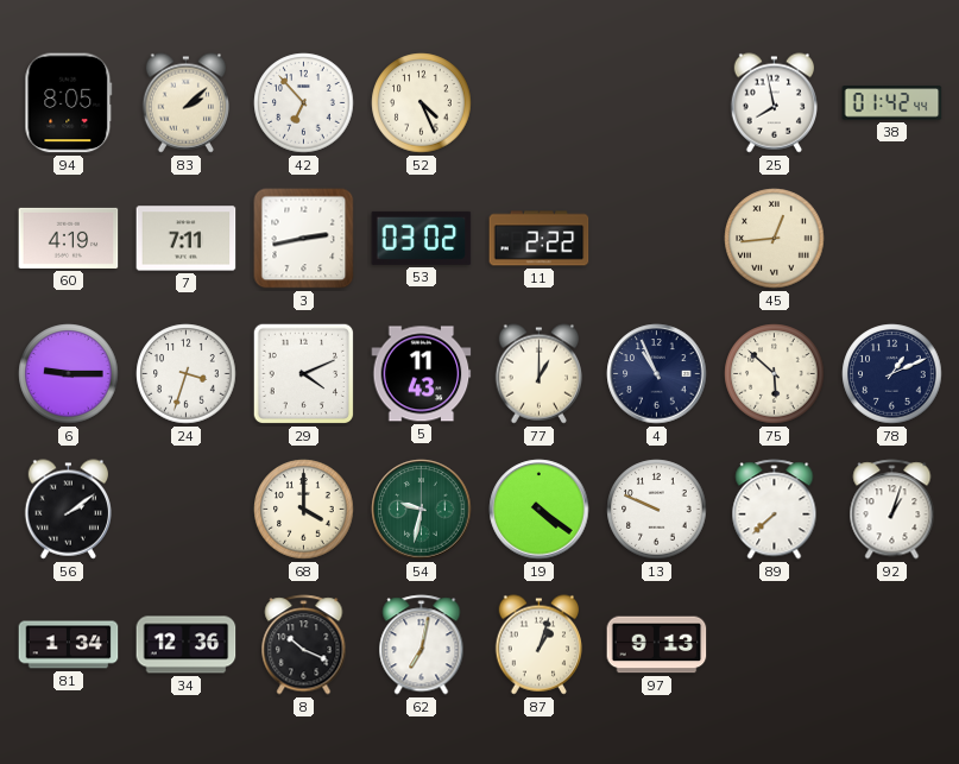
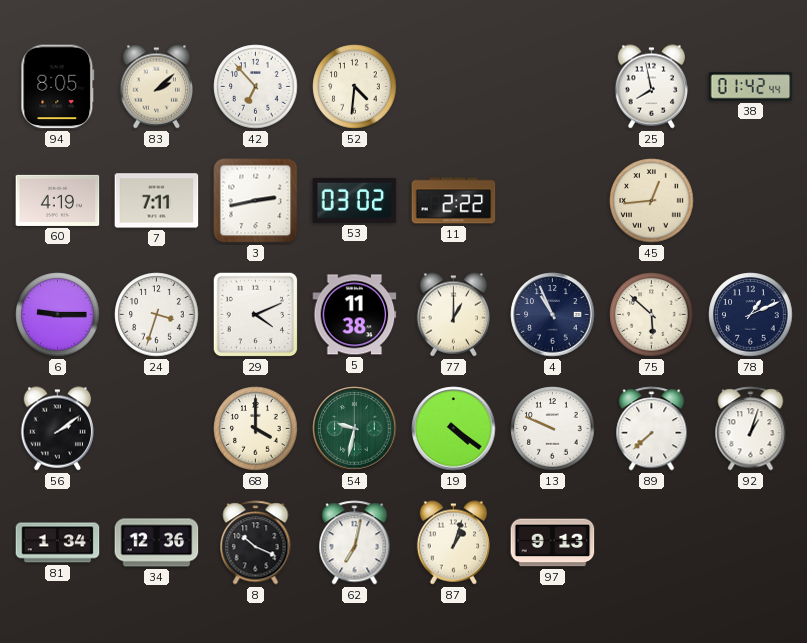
52: 4:26 -> 4:31 (355, 87)
5: 11:43 -> 11:38 (355, 315)
